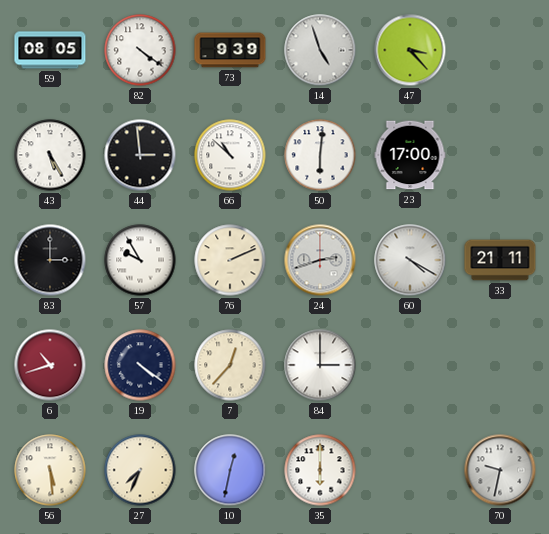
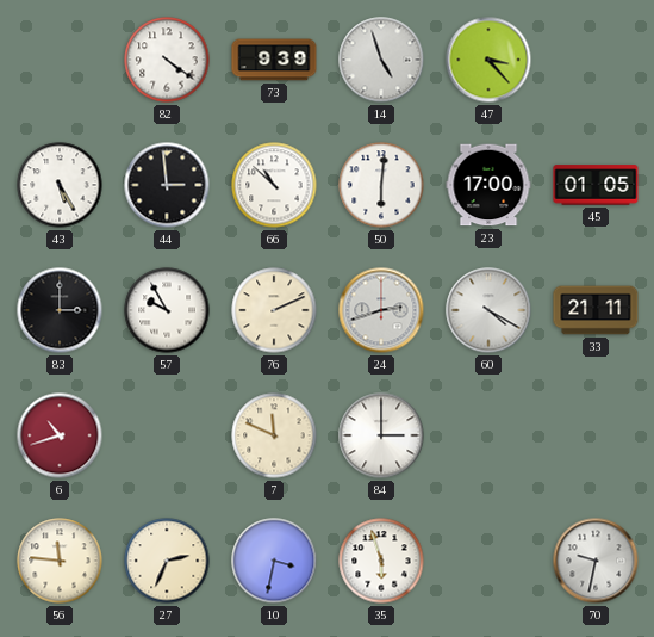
59: 08:05 -> none (50, 50)
45: none -> 01:05 (596, 185)
19: 4:21 -> none (140, 365)
7: 12:37 -> 11:49 (274, 435)
56: 5:29 -> 11:46 (60, 561)
27: 7:34 -> 2:34 (167, 561)
10: 12:32 -> 3:32 (274, 561)
35: 6:00 -> 5:57 (381, 561)
